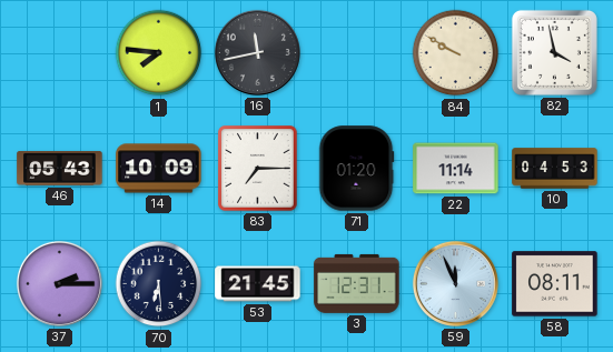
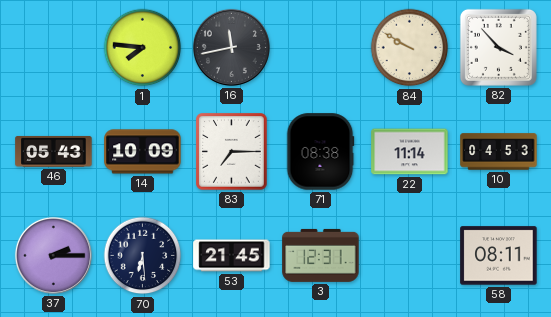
82: 3:58 -> 3:53 (498, 47)
71: 01:20 -> 08:38 (320, 152)
59: 11:56 -> none (455, 283)
